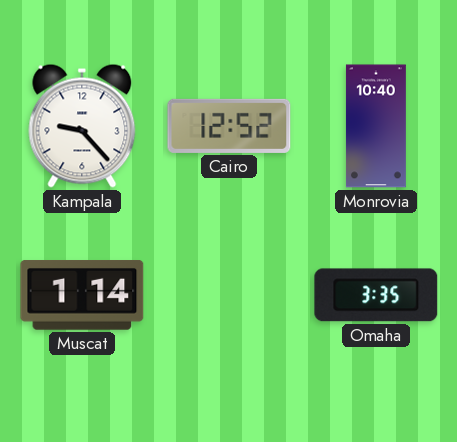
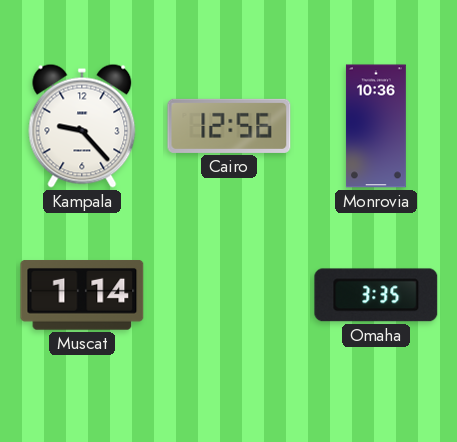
Cairo: 12:52 -> 12:56 (229, 126)
Monrovia: 10:40 -> 10:36 (376, 126)
